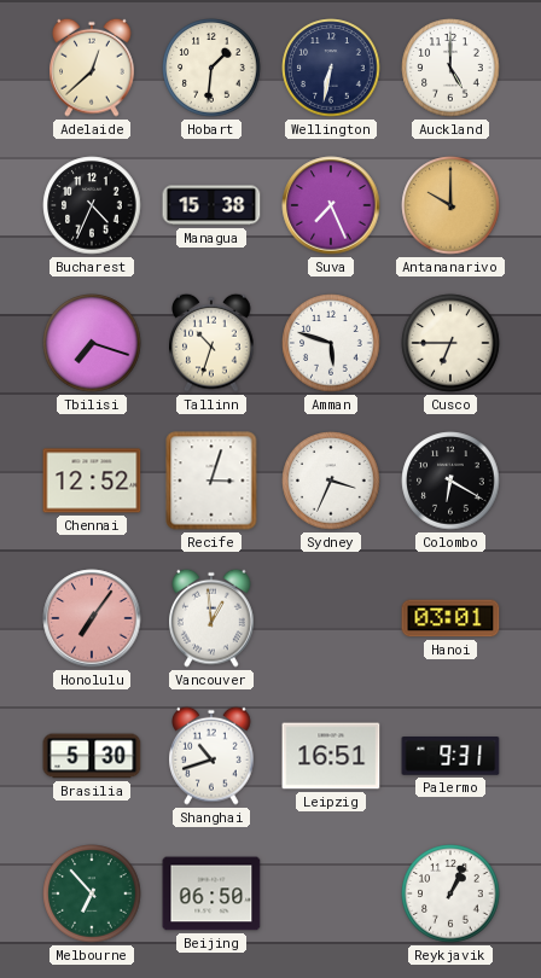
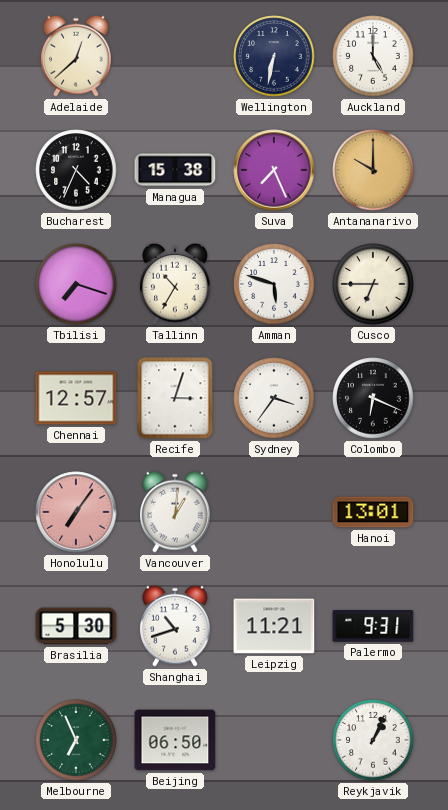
Hobart: 1:31 -> none (211, 68)
Tallinn: 10:33 -> 10:35 (176, 284)
Chennai: 12:52 -> 12:57 (76, 398)
Sydney: 3:34 -> 3:36 (274, 398)
Colombo: 6:20 -> 6:19 (373, 398)
Vancouver: 12:59 -> 1:01 (176, 512)
Hanoi: 03:01 -> 13:01 (373, 512)
Leipzig: 16:51 -> 11:21 (274, 626)
Melbourne: 6:53 -> 6:56 (76, 740)
